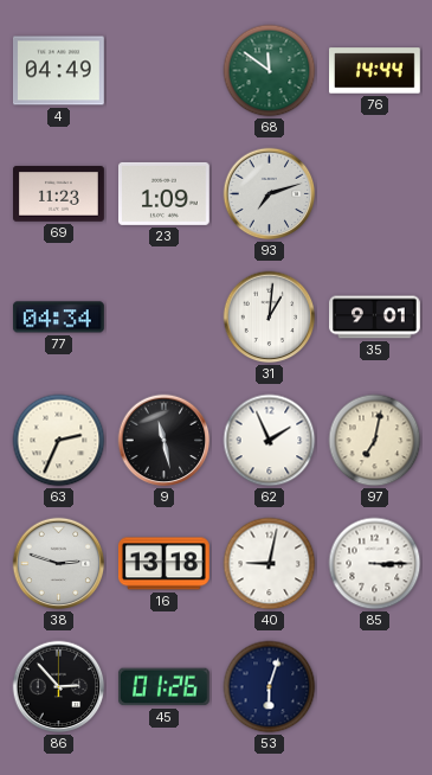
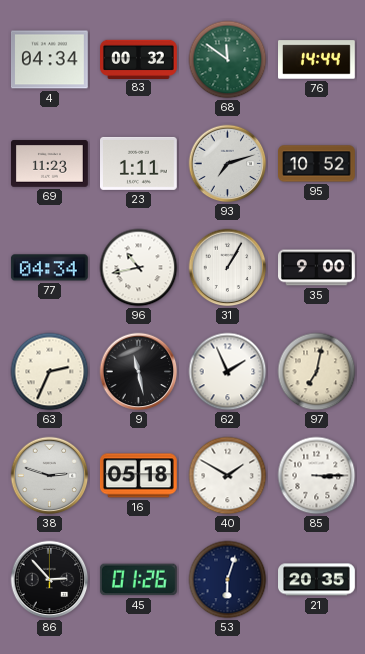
4: 04:49 -> 04:34 (50, 60)
83: none -> 00:32 (139, 59)
23: 1:09 -> 1:11 (139, 163)
95: none -> 10:52 (317, 164)
96: none -> 10:43 (139, 268)
31: 1:01 -> 1:05 (228, 268)
35: 9:01 -> 9:00 (317, 268)
16: 13:18 -> 05:18 (138, 476)
40: 9:02 -> 1:50 (228, 476)
21: none -> 20:35 (317, 580)
